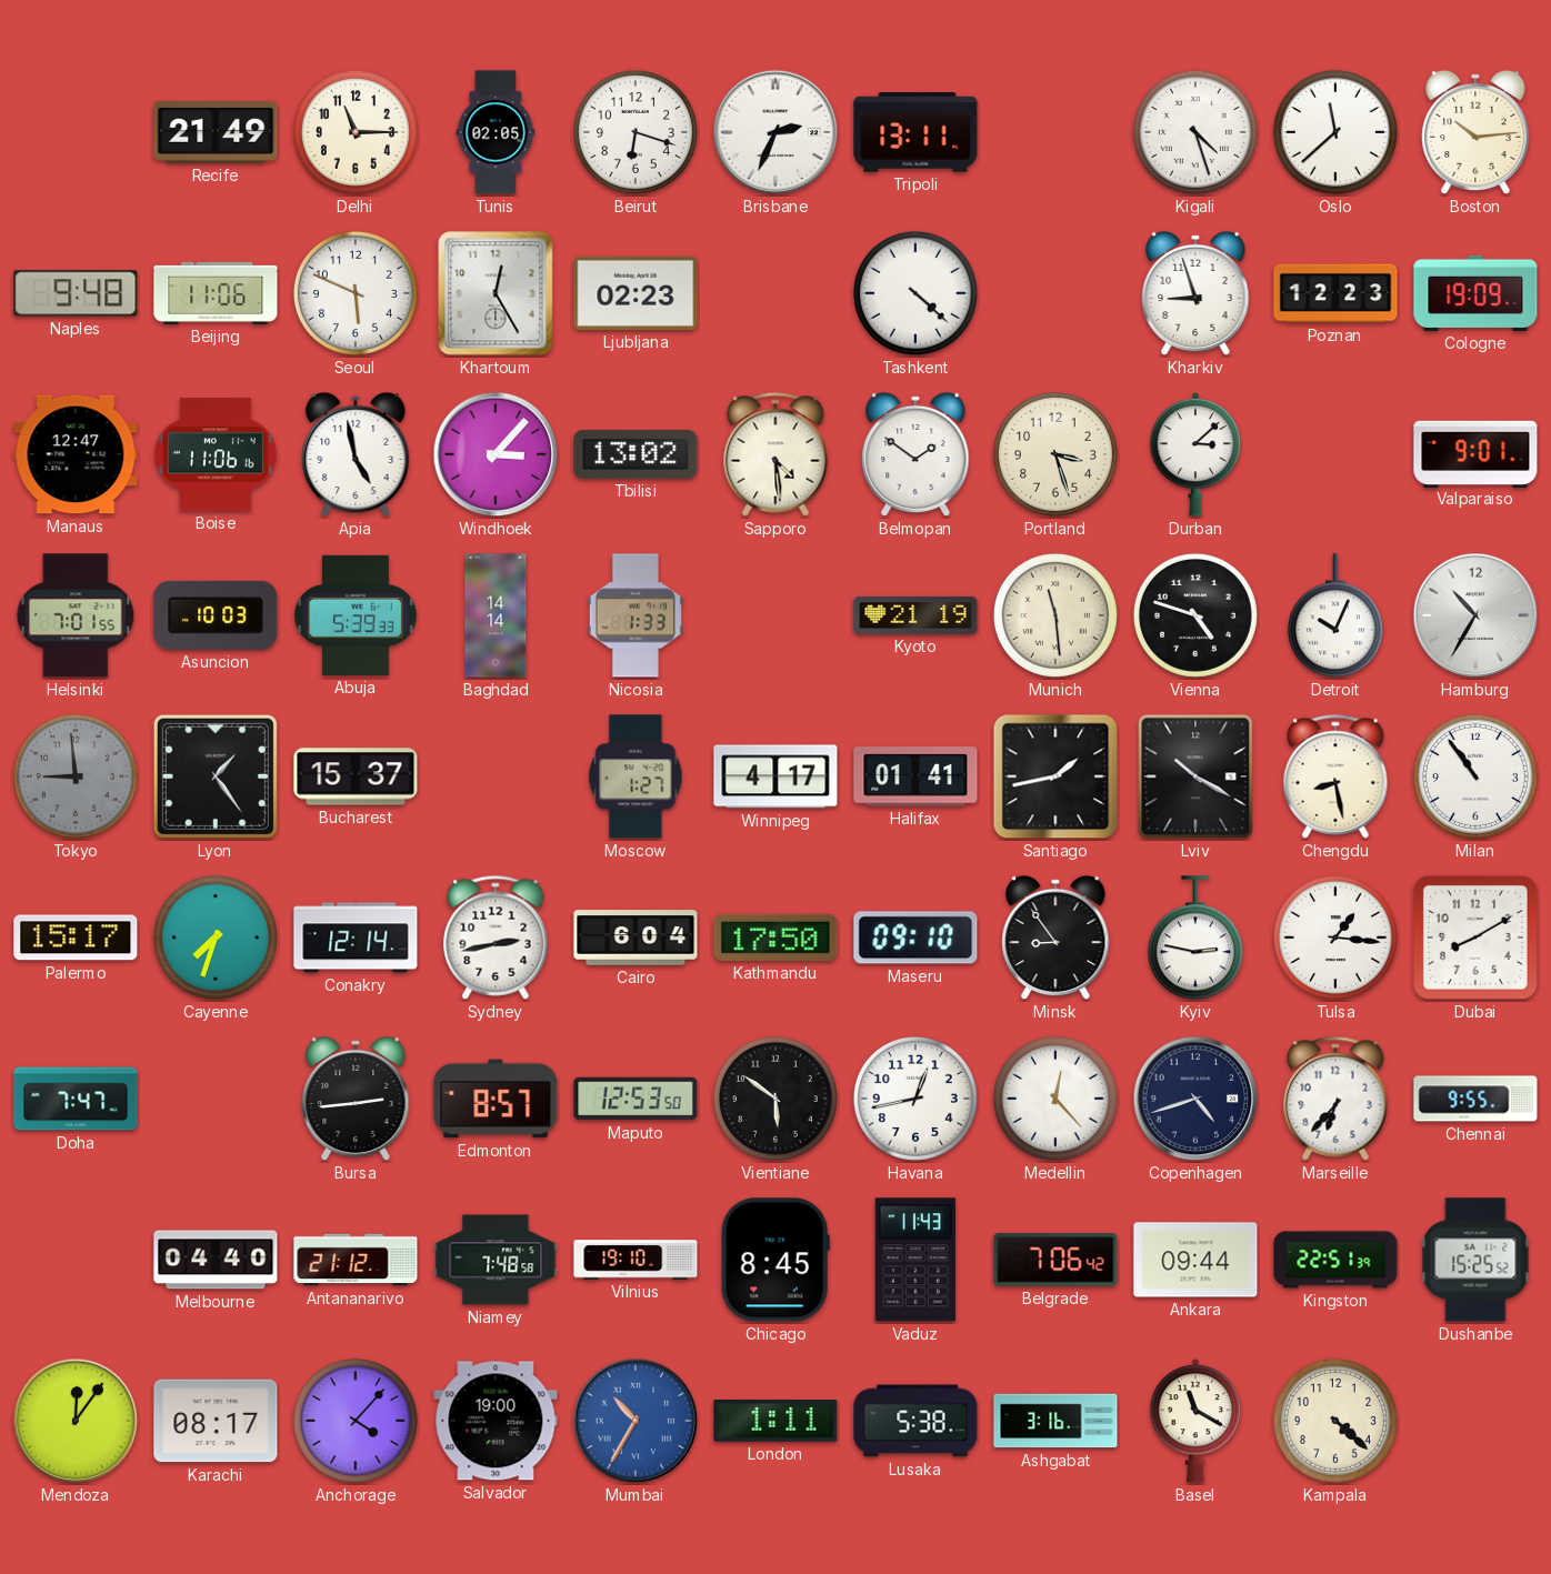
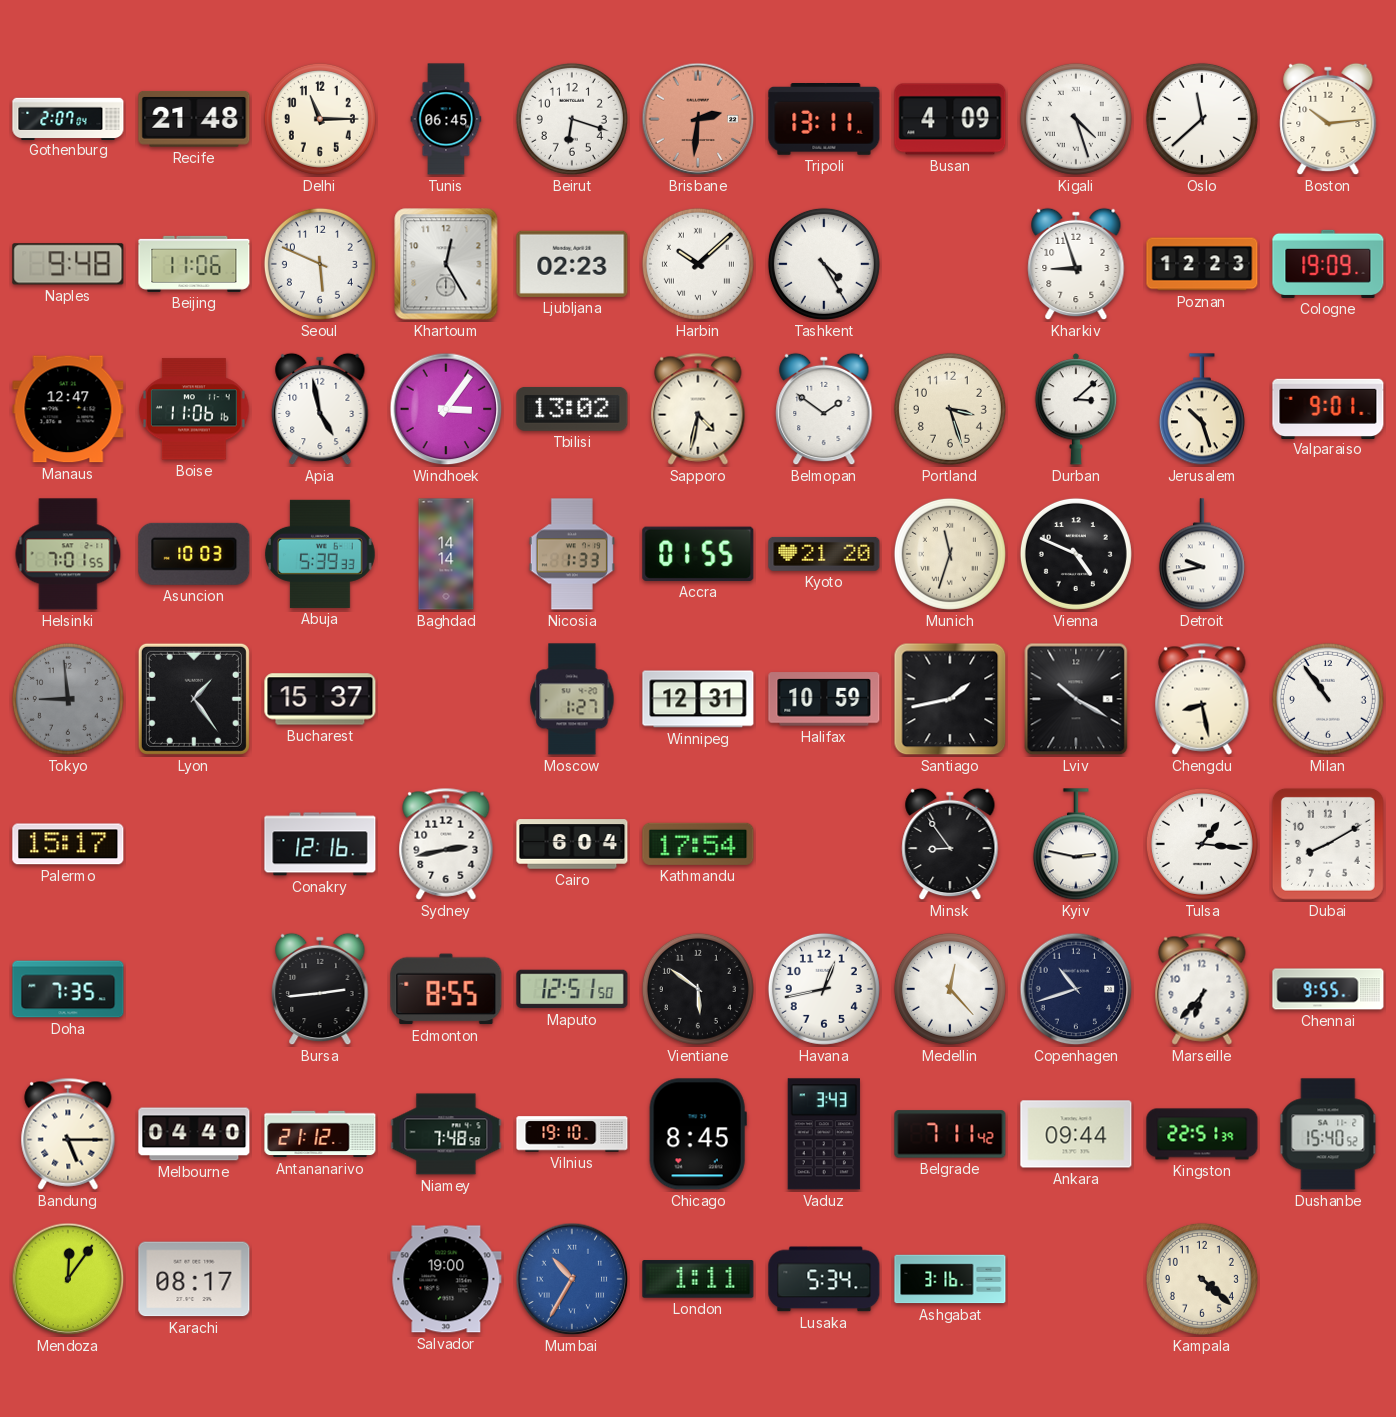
Gothenburg: none -> 2:07 (68, 118)
Recife: 21:49 -> 21:48 (194, 119)
Tunis: 02:05 -> 06:45 (446, 119)
Brisbane: 2:34 -> 2:31 (698, 119)
Brisbane dial: white -> salmon (698, 119)
Busan: none -> 4:09 (950, 119)
Harbin: none -> 10:08 (698, 264)
Tashkent: 4:22 -> 4:25 (824, 264)
Windhoek: 3:07 -> 3:06 (446, 409)
Sapporo: 4:29 -> 4:32 (698, 409)
Jerusalem: none -> 10:27 (1202, 410)
Accra: none -> 01:55 (698, 554)
Kyoto: 21:19 -> 21:20 (824, 554)
Munich: 11:29 -> 11:33 (950, 554)
Vienna: 4:48 -> 4:49 (1076, 554)
Detroit: 10:04 -> 9:43 (1202, 555)
Hamburg: 10:35 -> none (1475, 615)
Winnipeg: 4:17 -> 12:31 (698, 699)
Halifax: 01:41 -> 10:59 (824, 699)
Cayenne: 7:33 -> none (216, 938)
Conakry: 12:14 -> 12:16 (320, 844)
Kathmandu: 17:50 -> 17:54 (698, 844)
Maseru: 09:10 -> none (915, 938)
Doha: 7:47 -> 7:35 (68, 989)
Edmonton: 8:57 -> 8:55 (446, 989)
Maputo: 12:53 -> 12:51 (572, 989)
Copenhagen: 4:42 -> 10:42 (1076, 989)
Bandung: none -> 5:15 (68, 1134)
Vaduz: 11:43 -> 3:43 (824, 1134)
Belgrade: 7:06 -> 7:11 (950, 1134)
Dushanbe: 15:25 -> 15:40 (1328, 1134)
Anchorage: 4:07 -> none (356, 1421)
Lusaka: 5:38 -> 5:34 (824, 1279)
Basel: 11:20 -> none (1195, 1421)
